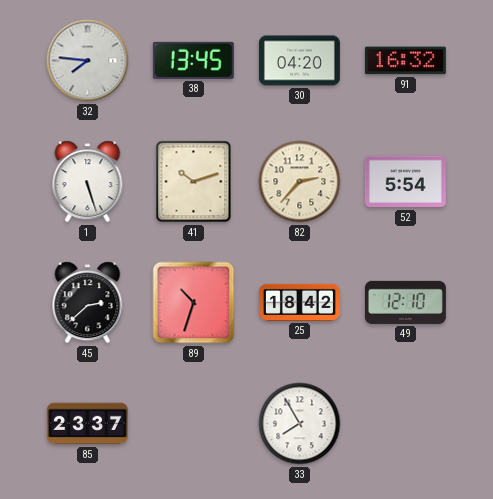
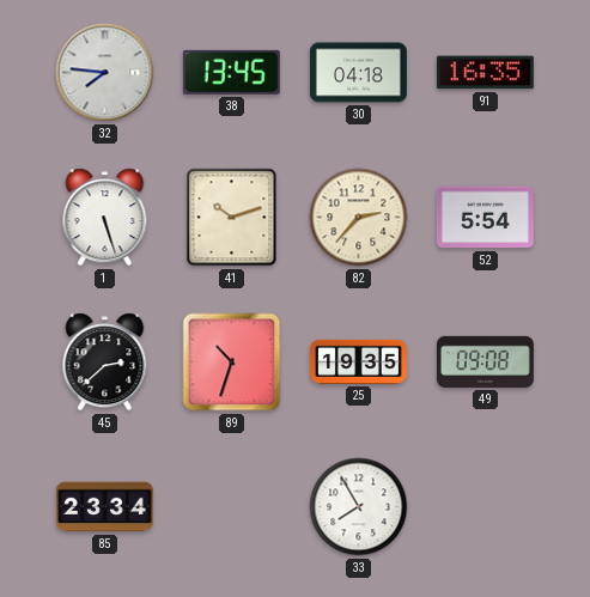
30: 04:20 -> 04:18 (358, 73)
91: 16:32 -> 16:35 (485, 73)
25: 18:42 -> 19:35 (358, 361)
49: 12:10 -> 09:08 (485, 361)
85: 23:37 -> 23:34 (104, 507)
